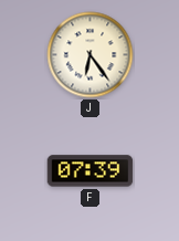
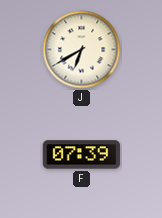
J: 6:24 -> 6:40 (82, 50)
